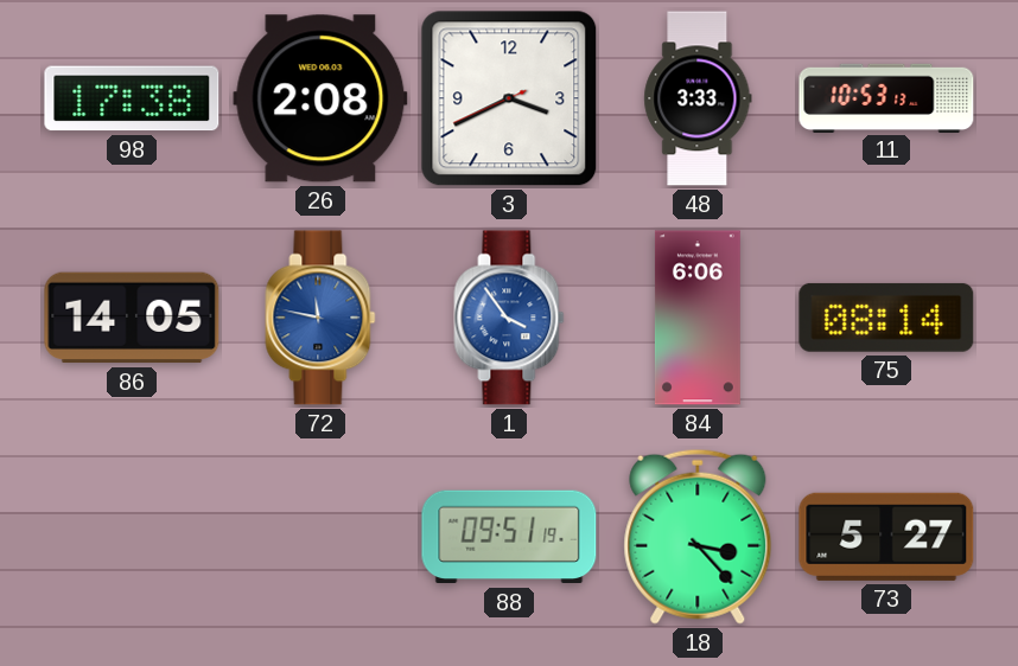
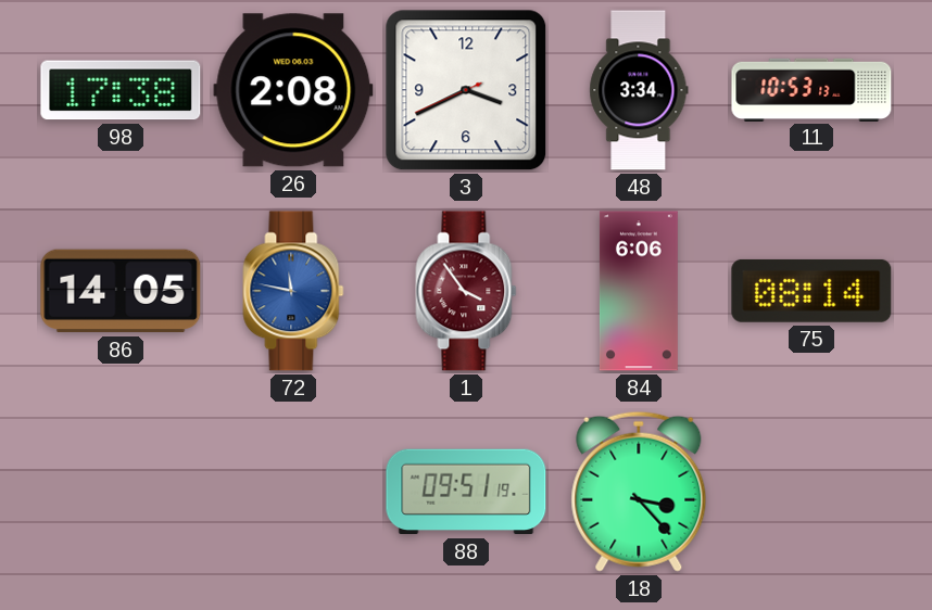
48: 3:33 -> 3:34 (639, 90)
1 dial: blue -> burgundy (466, 291)
73: 5:27 -> none (886, 537)
